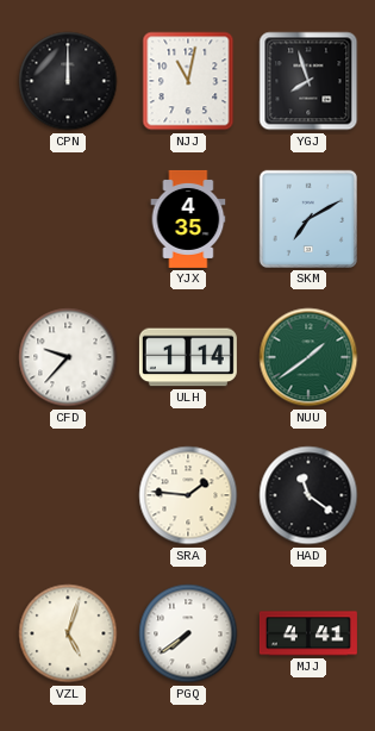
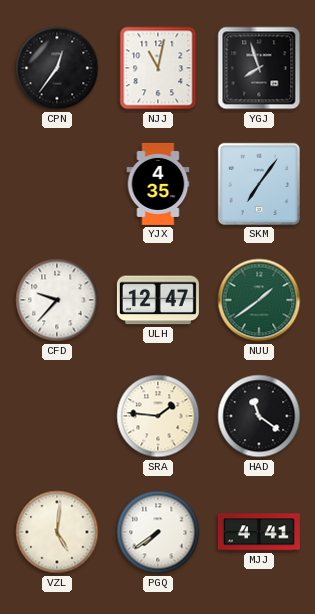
CPN: 12:00 -> 12:36 (57, 68)
SKM: 7:10 -> 7:06 (259, 184)
ULH: 1:14 -> 12:47 (158, 300)
VZL: 5:03 -> 5:01 (57, 532)
